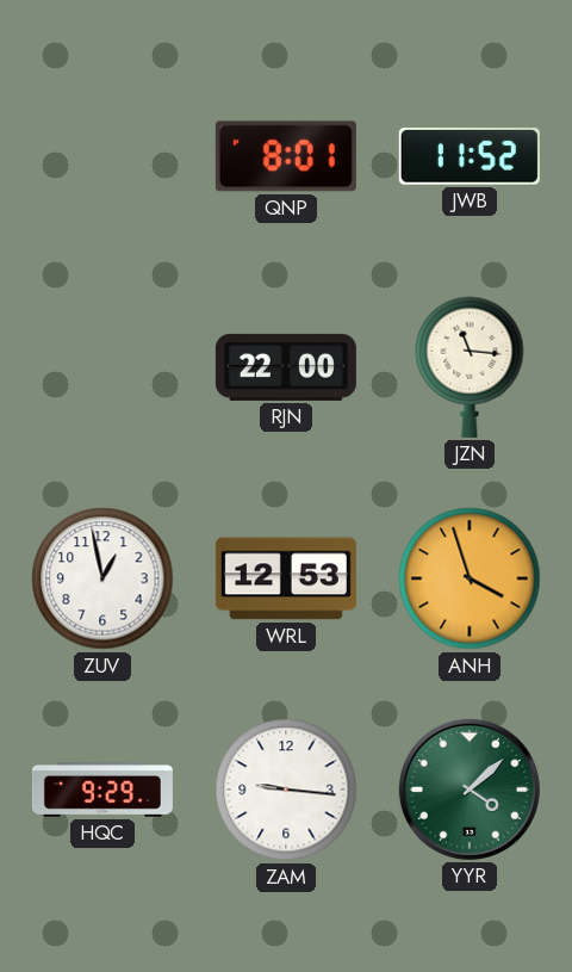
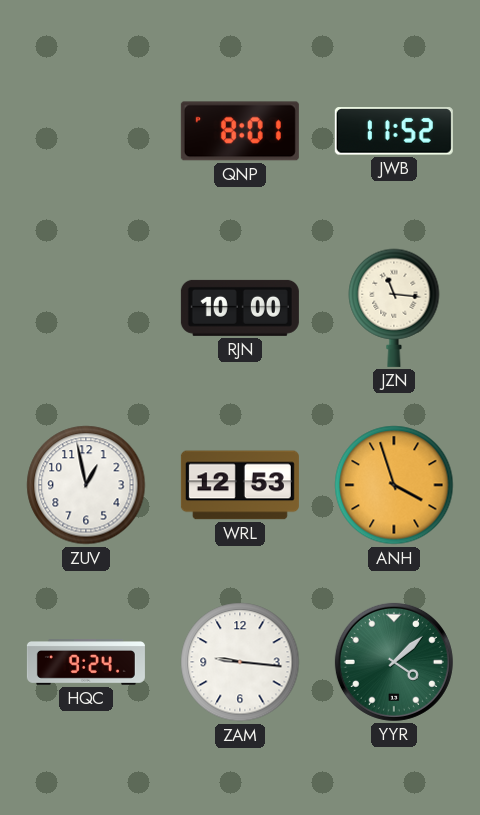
RJN: 22:00 -> 10:00 (240, 308)
HQC: 9:29 -> 9:24 (86, 663)
